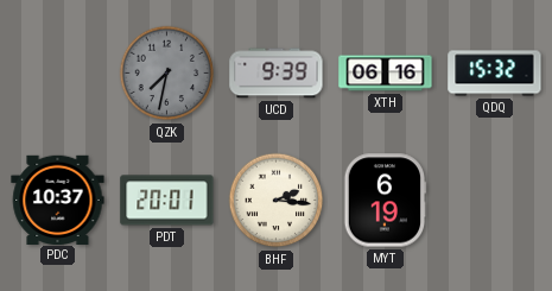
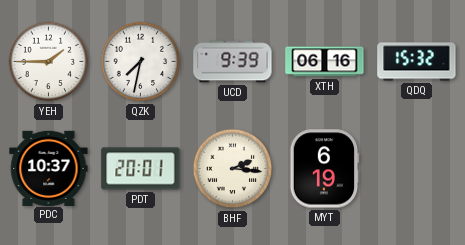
YEH: none -> 1:45 (49, 62)
QZK dial: grey -> white (141, 62)
